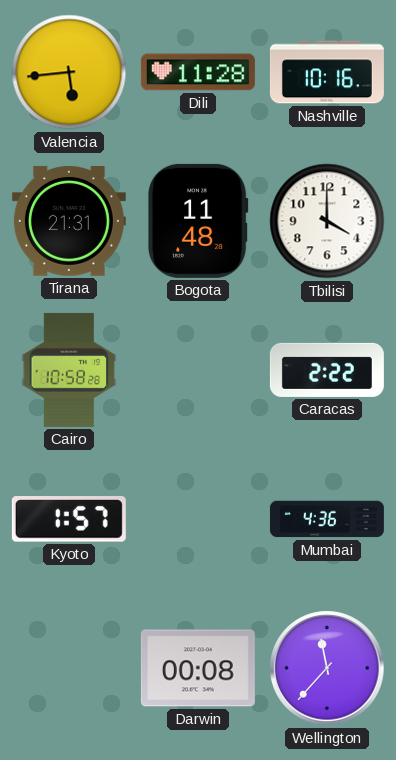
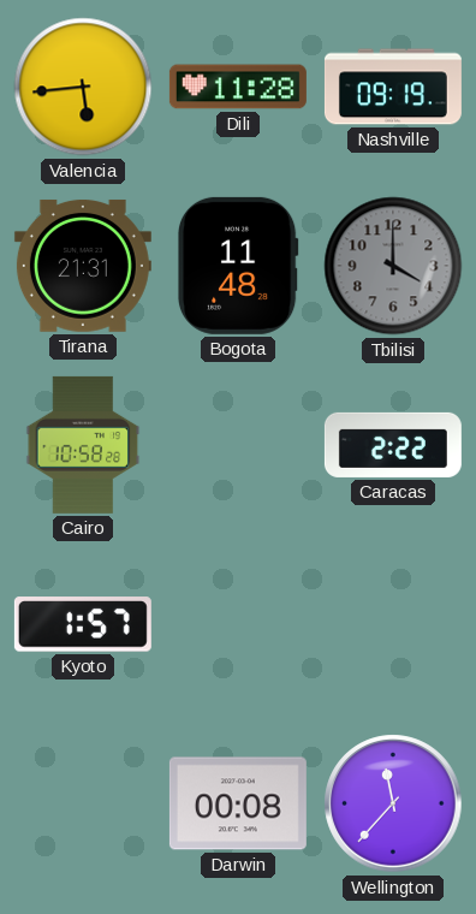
Nashville: 10:16 -> 09:19 (393, 87)
Tbilisi dial: white -> grey (393, 266)
Mumbai: 4:36 -> none (327, 519)
